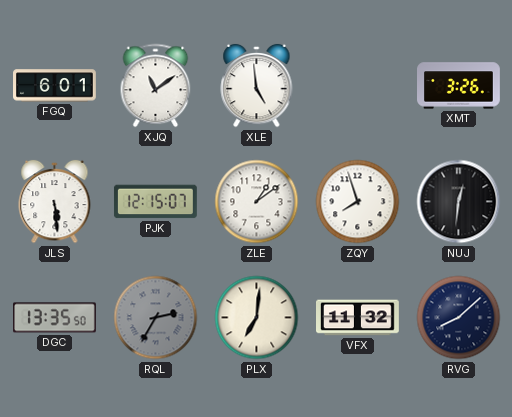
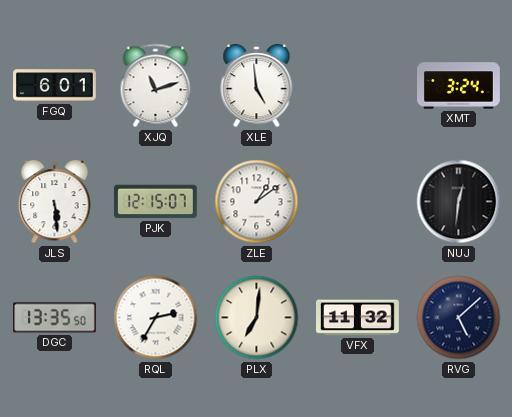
XJQ: 11:09 -> 11:12 (156, 86)
XMT: 3:26 -> 3:24 (459, 86)
ZQY: 7:57 -> none (358, 202)
RQL dial: grey -> white (156, 318)
RVG: 8:08 -> 5:08 (459, 318)
